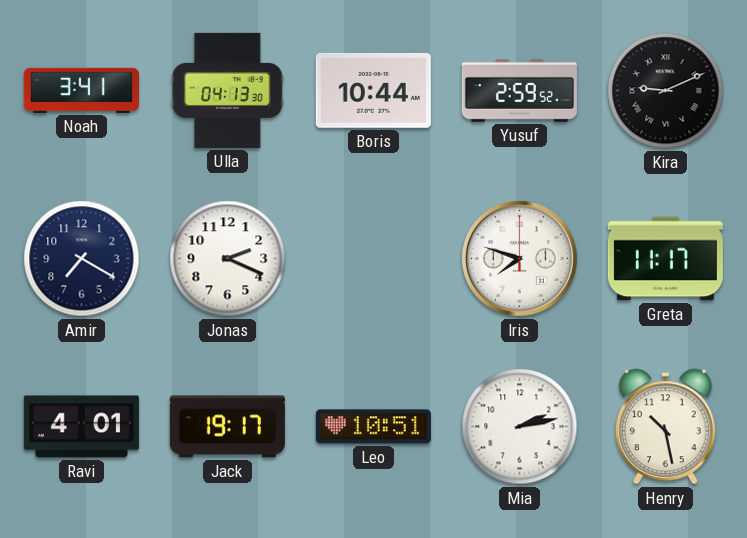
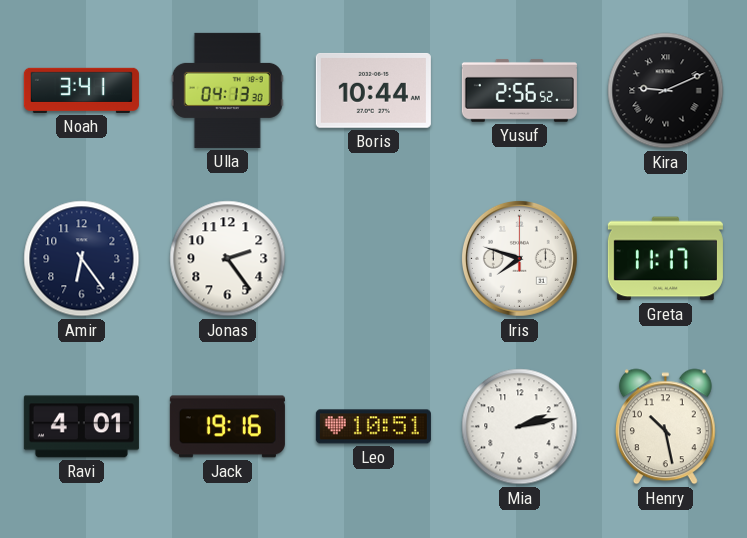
Yusuf: 2:59 -> 2:56 (519, 90)
Amir: 7:20 -> 6:24 (82, 259)
Jonas: 2:19 -> 2:24 (228, 259)
Jack: 19:17 -> 19:16 (227, 427)
